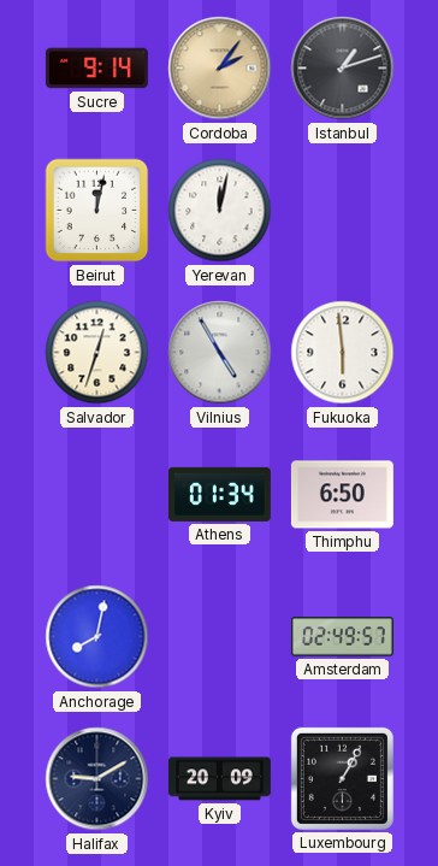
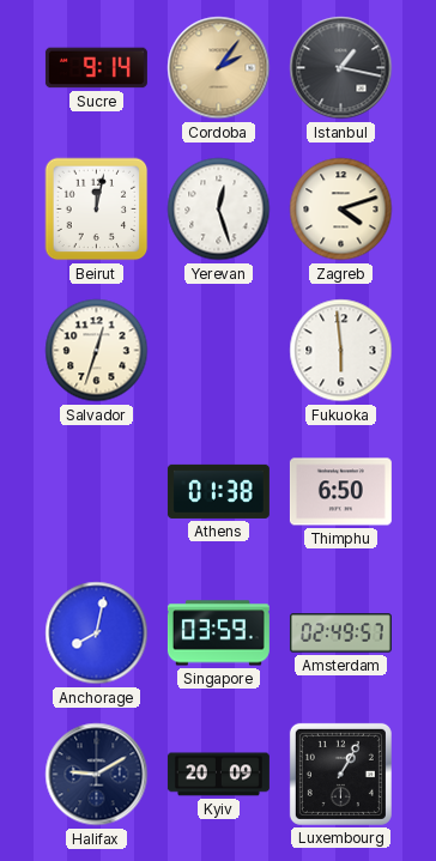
Istanbul: 1:12 -> 1:17 (341, 68)
Yerevan: 12:02 -> 12:27 (219, 210)
Zagreb: none -> 4:12 (341, 210)
Vilnius: 4:55 -> none (220, 353)
Athens: 01:34 -> 01:38 (218, 491)
Singapore: none -> 03:59 (218, 633)
